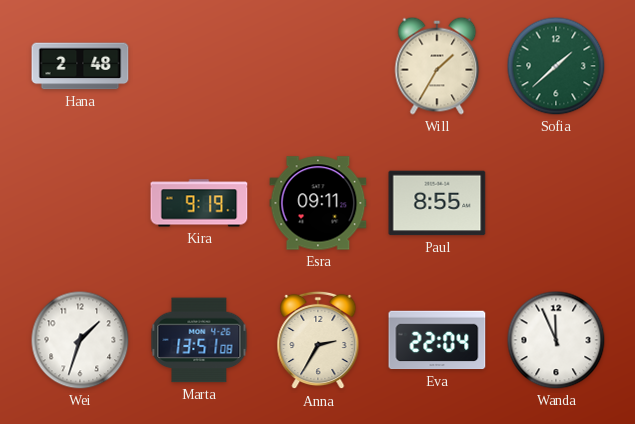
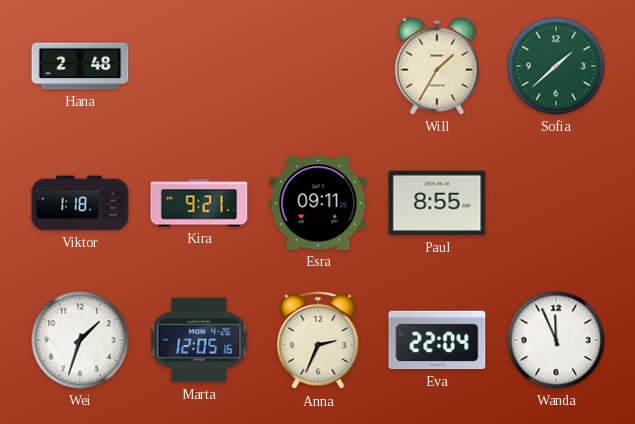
Viktor: none -> 1:18 (80, 203)
Kira: 9:19 -> 9:21 (199, 203)
Marta: 13:51 -> 12:05 (199, 340)
Anna: 2:35 -> 2:34 (318, 340)
